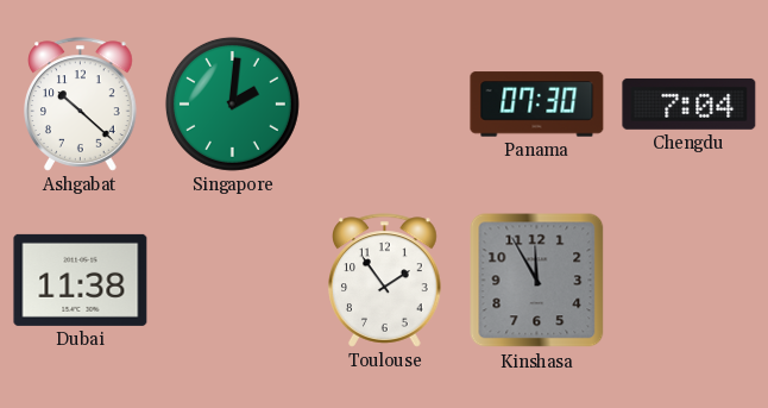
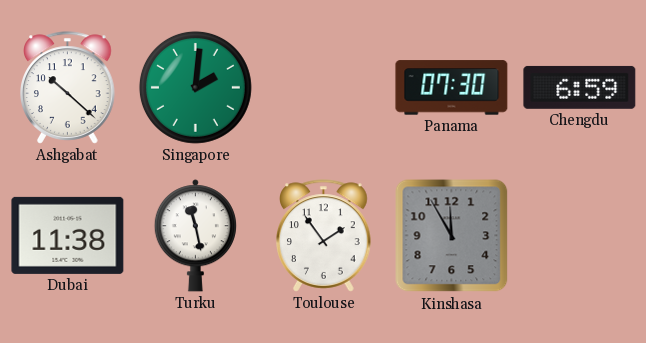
Chengdu: 7:04 -> 6:59 (580, 87)
Turku: none -> 11:28 (195, 236)
